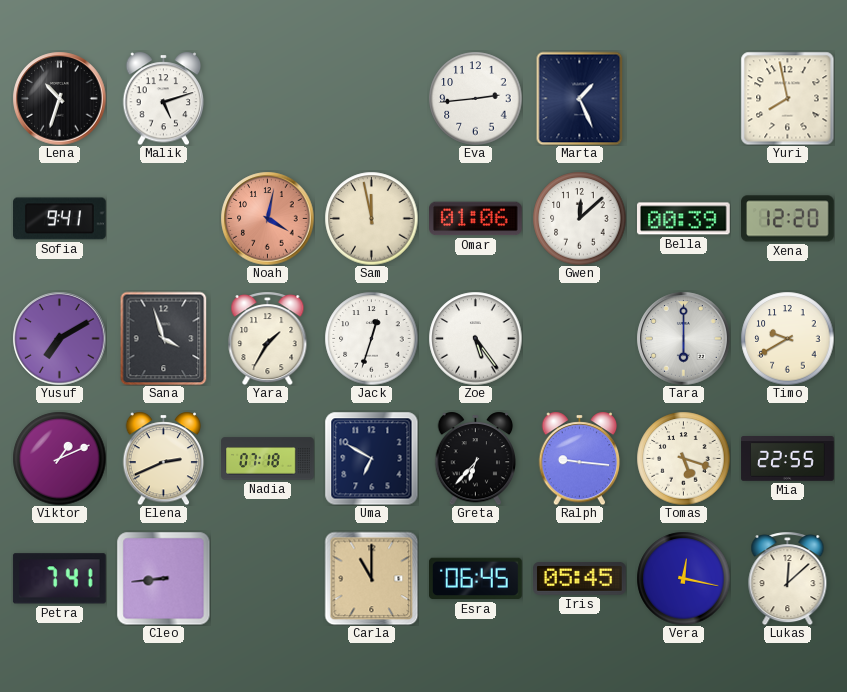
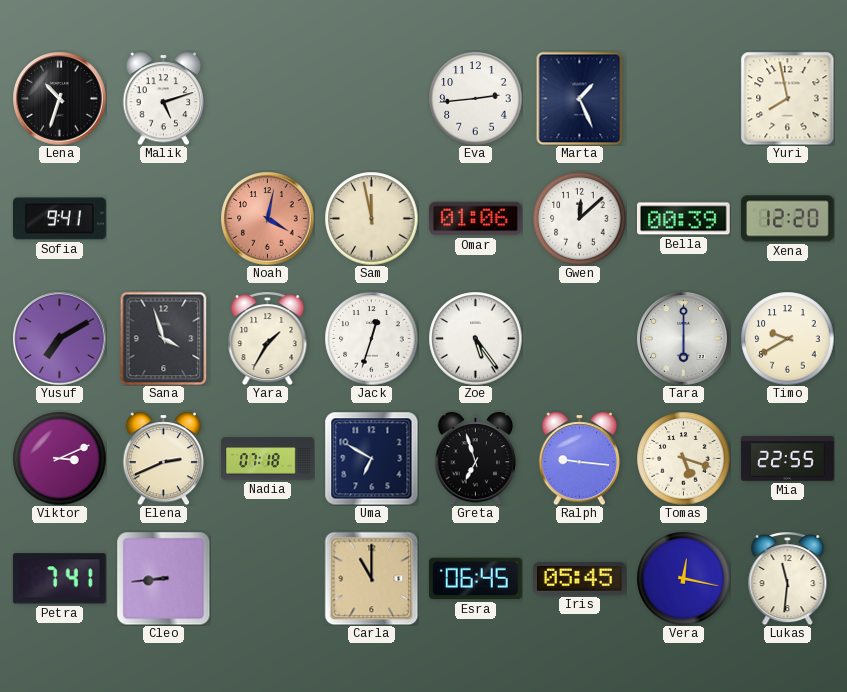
Viktor: 1:11 -> 3:11 (59, 458)
Greta: 6:37 -> 6:57 (476, 458)
Lukas: 12:08 -> 11:31 (788, 578)
